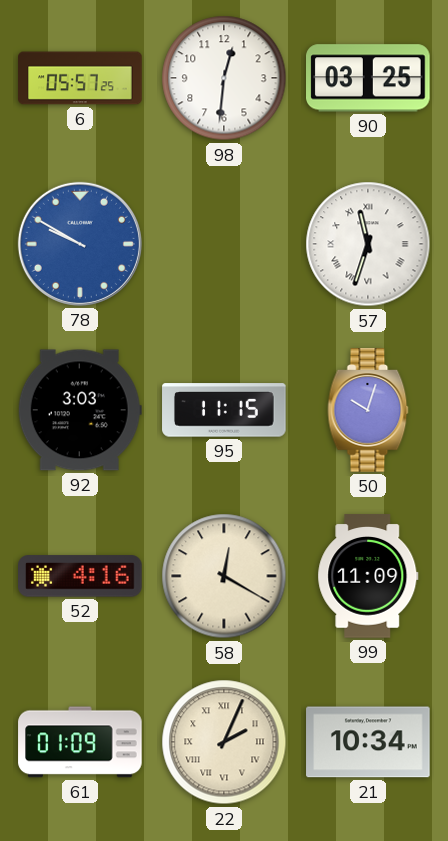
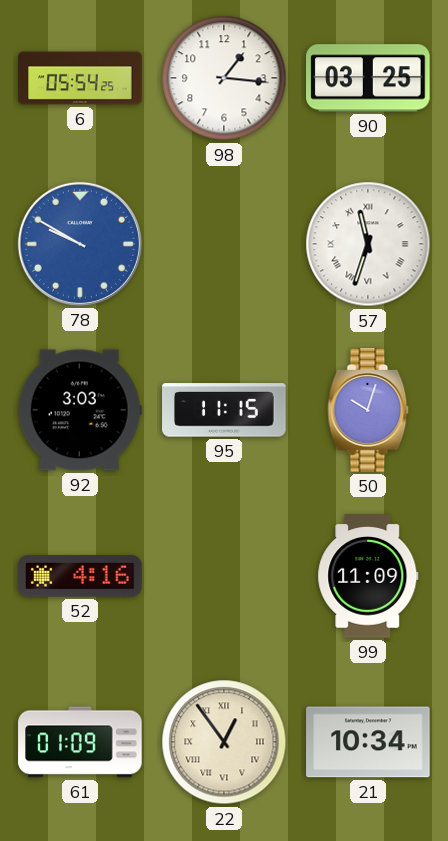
6: 05:57 -> 05:54 (80, 78)
98: 12:31 -> 1:16 (224, 78)
58: 12:20 -> none (224, 576)
22: 2:04 -> 12:54 (224, 742)
